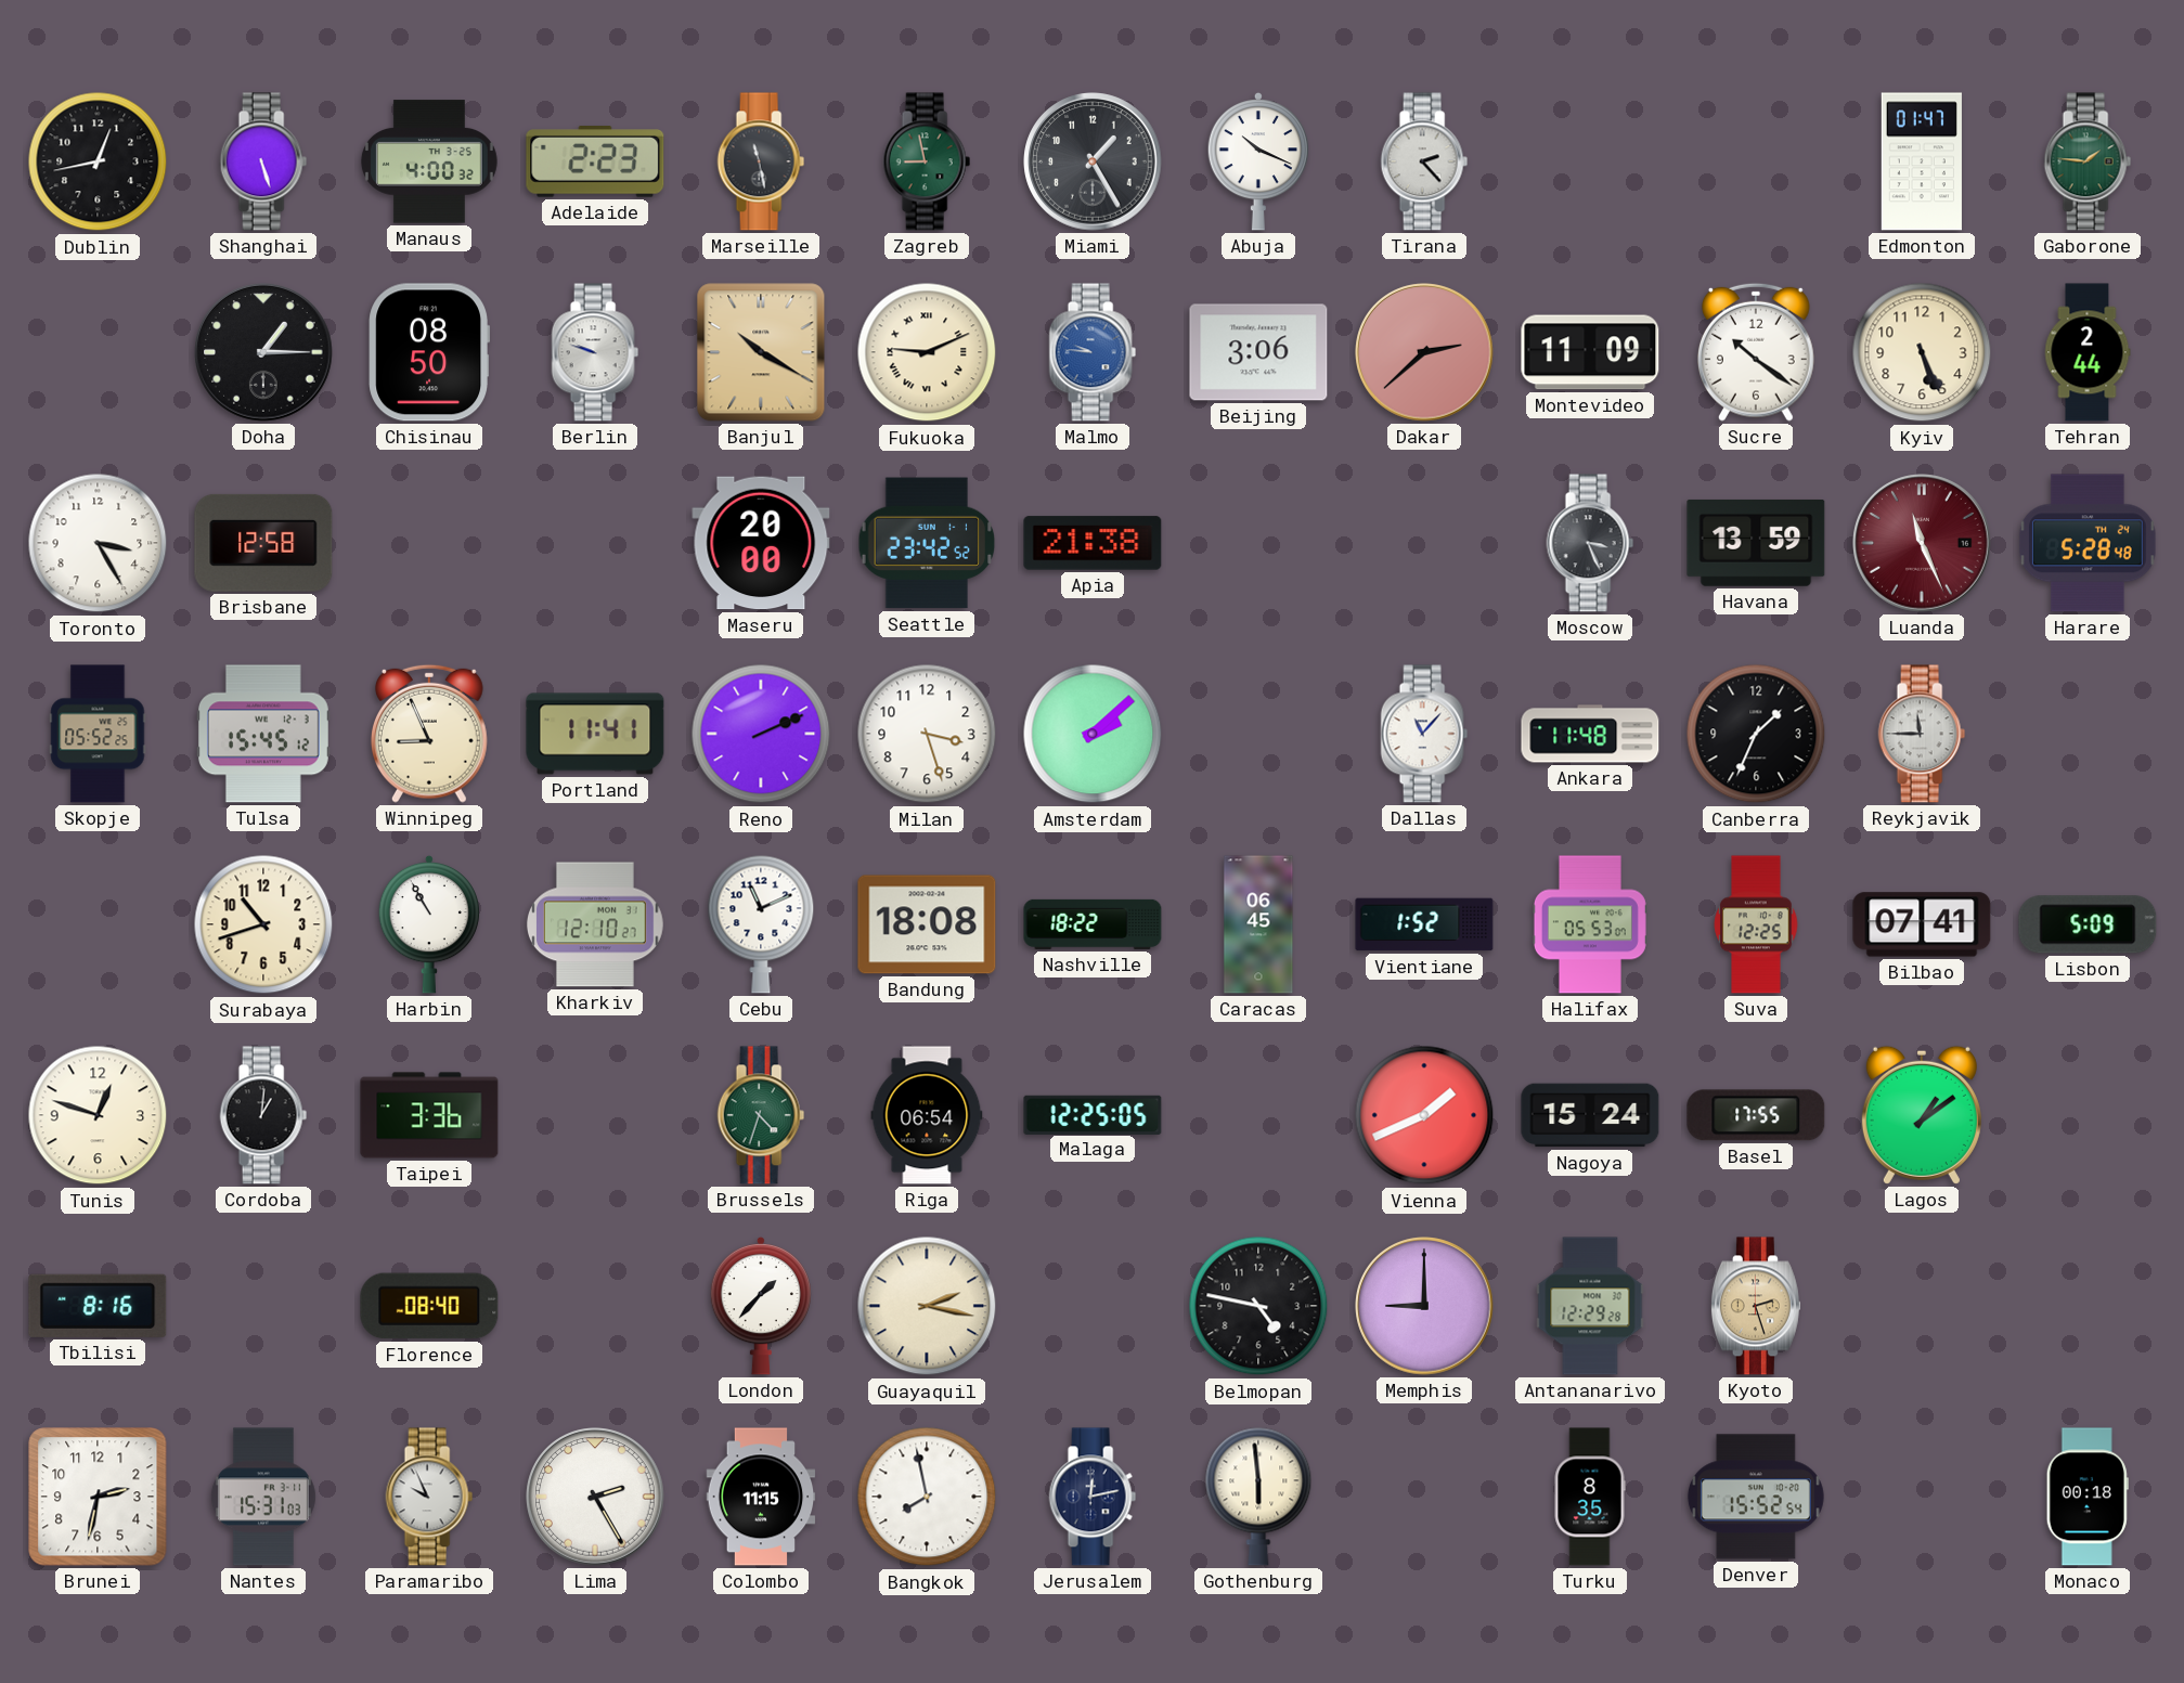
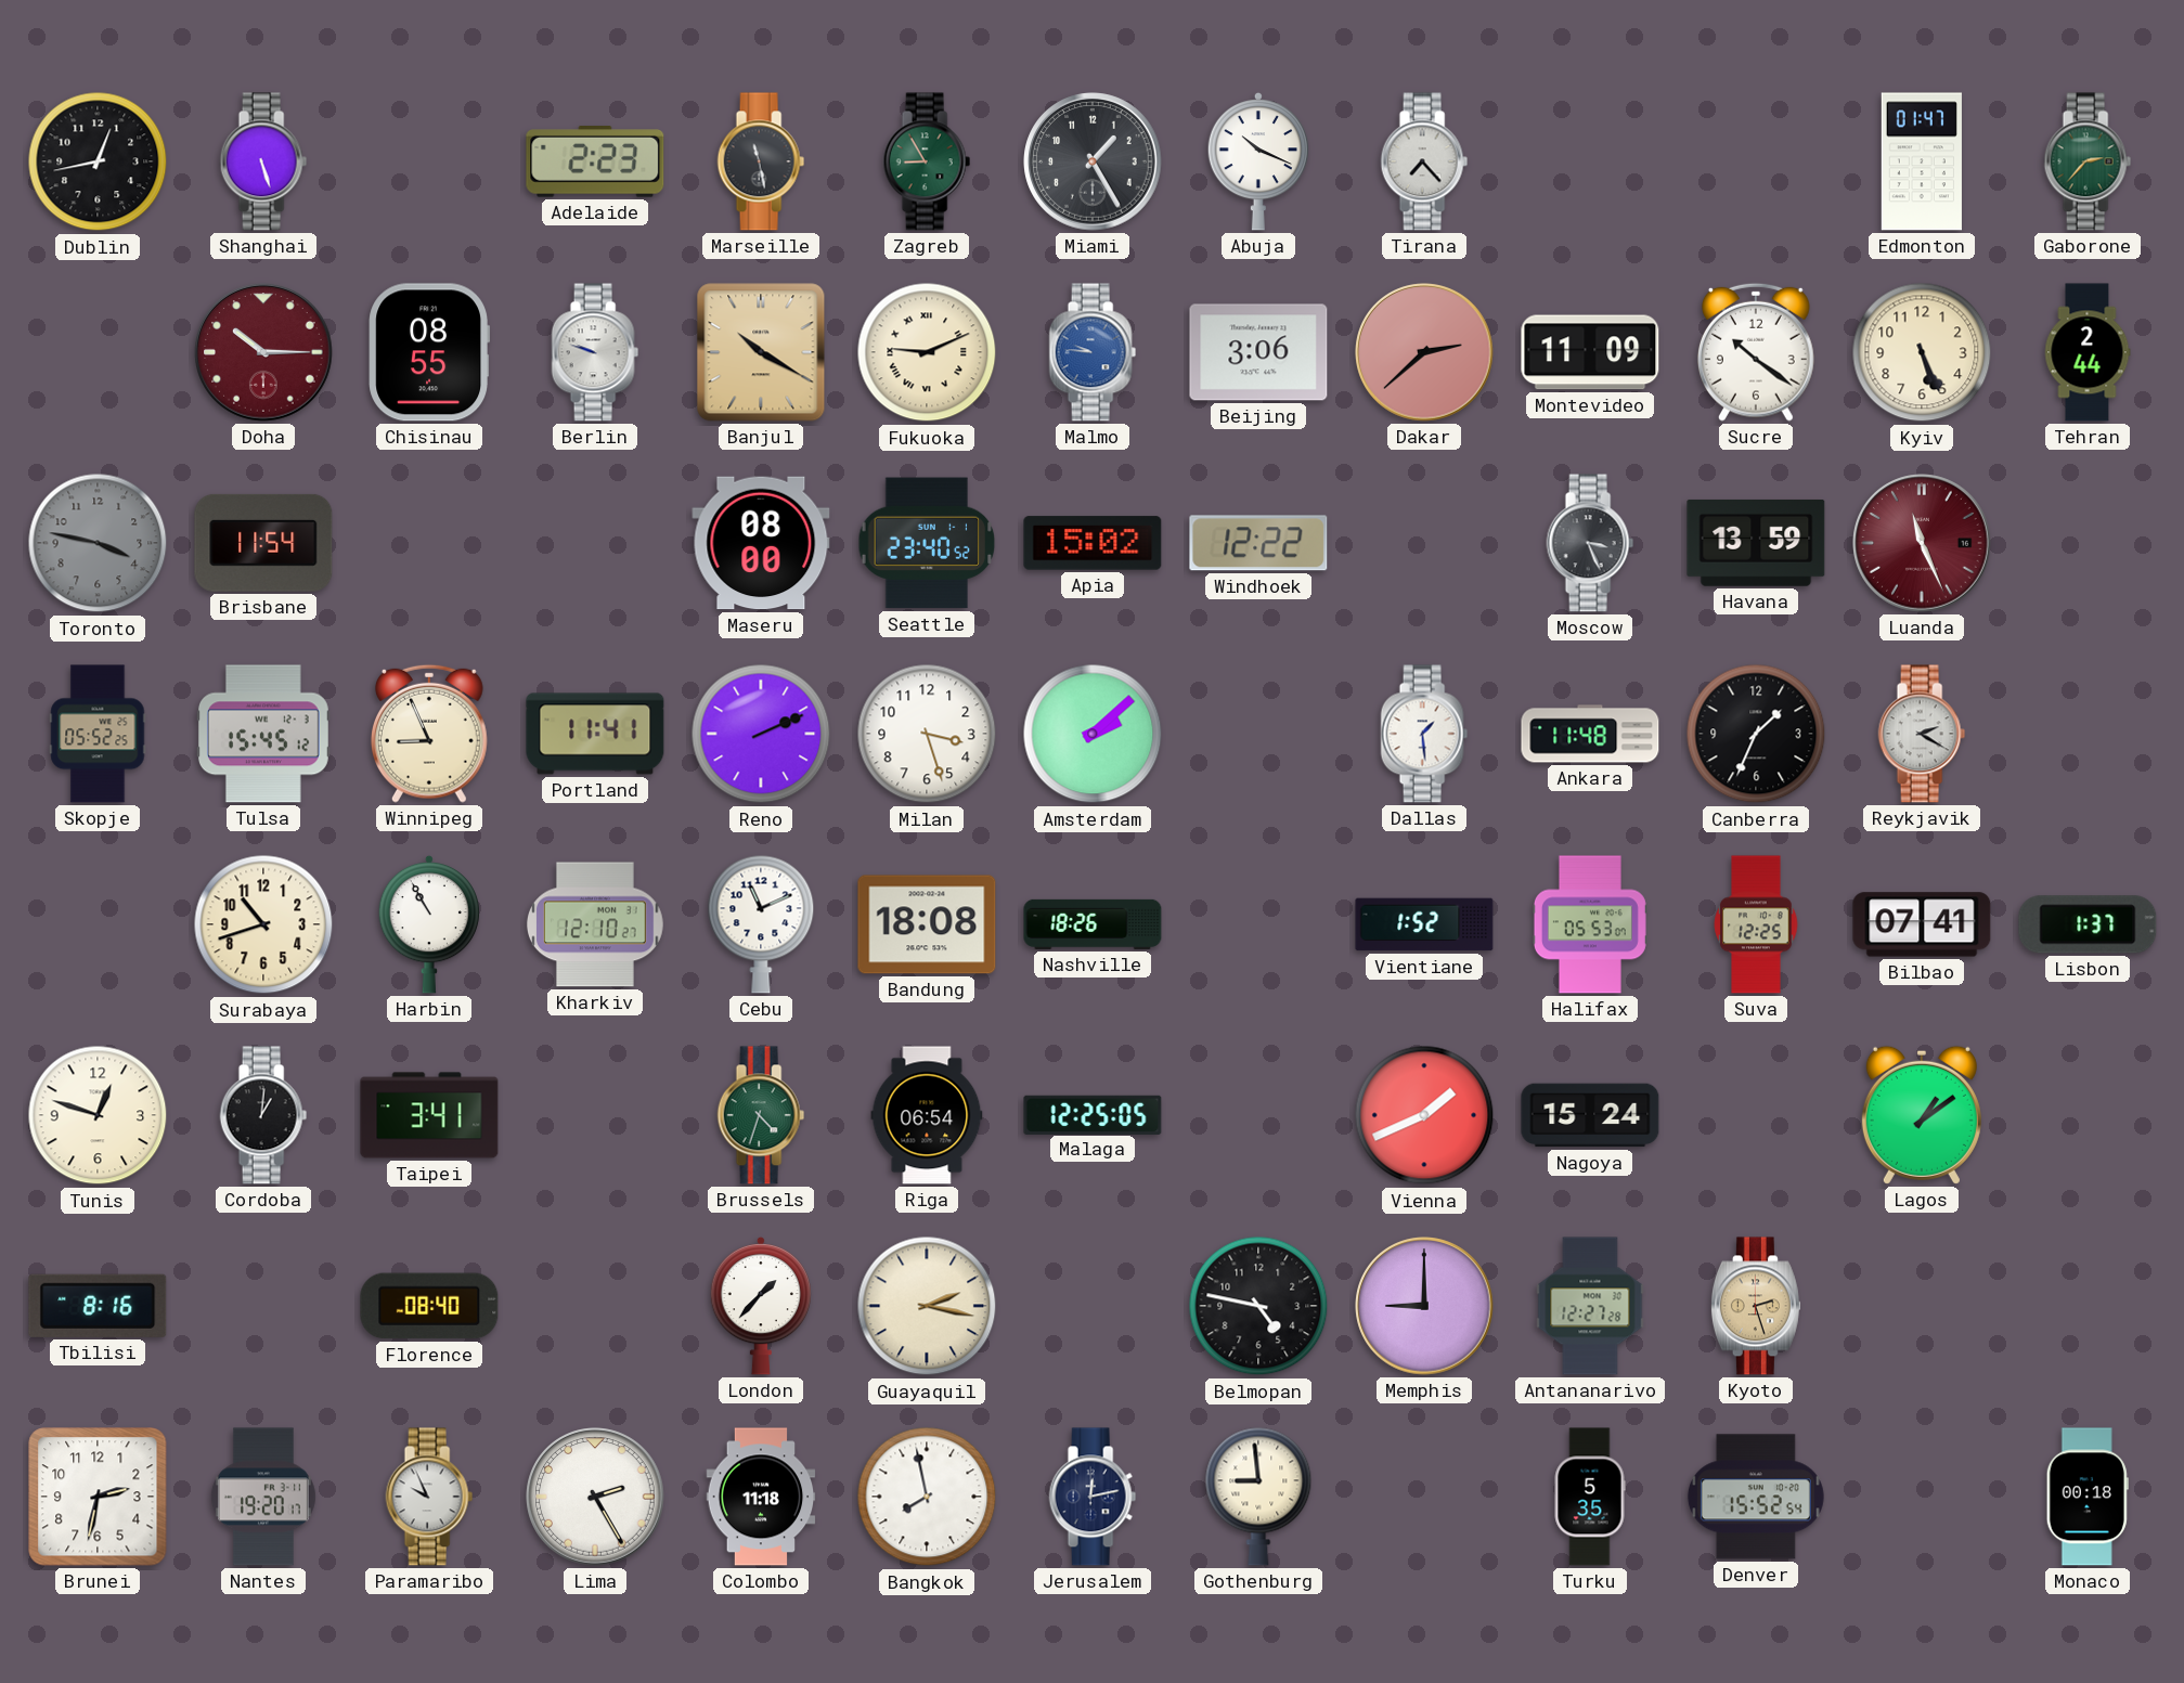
Manaus: 4:00 -> none (429, 161)
Zagreb: 8:58 -> 8:55 (927, 161)
Tirana: 2:23 -> 7:23 (1424, 161)
Gaborone: 1:46 -> 2:37 (2088, 161)
Doha: 1:15 -> 10:15 (263, 352)
Doha dial: black -> burgundy (263, 352)
Chisinau: 08:50 -> 08:55 (428, 352)
Toronto: 3:25 -> 3:47 (98, 543)
Toronto dial: white -> grey (98, 543)
Brisbane: 12:58 -> 11:54 (263, 543)
Maseru: 20:00 -> 08:00 (761, 543)
Seattle: 23:42 -> 23:40 (927, 543)
Apia: 21:38 -> 15:02 (1093, 543)
Windhoek: none -> 12:22 (1258, 543)
Harare: 5:28 -> none (2088, 543)
Dallas: 11:07 -> 1:29 (1424, 734)
Reykjavik: 11:45 -> 2:20 (1922, 734)
Nashville: 18:22 -> 18:26 (1093, 924)
Caracas: 06:45 -> none (1258, 924)
Lisbon: 5:09 -> 1:37 (2088, 924)
Taipei: 3:36 -> 3:41 (429, 1115)
Basel: 17:55 -> none (1756, 1115)
Antananarivo: 12:29 -> 12:27 (1590, 1306)
Nantes: 15:31 -> 19:20 (263, 1497)
Colombo: 11:15 -> 11:18 (761, 1497)
Gothenburg: 5:59 -> 8:59 (1258, 1497)
Turku: 8:35 -> 5:35 (1590, 1497)
